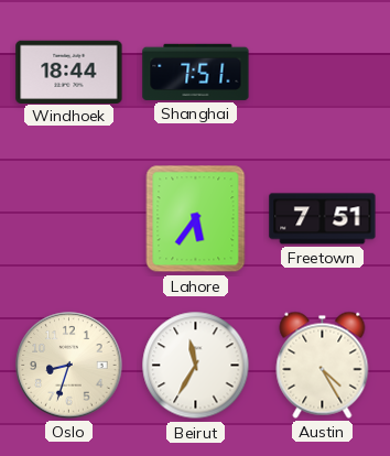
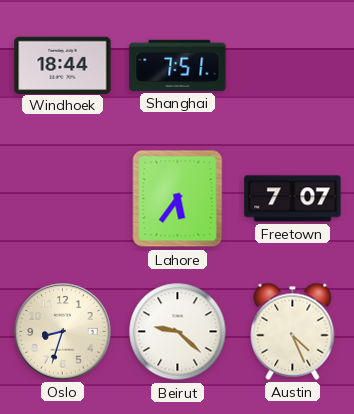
Freetown: 7:51 -> 7:07 (293, 199)
Beirut: 11:35 -> 9:22 (178, 332)
Austin: 4:25 -> 4:26 (293, 331)
